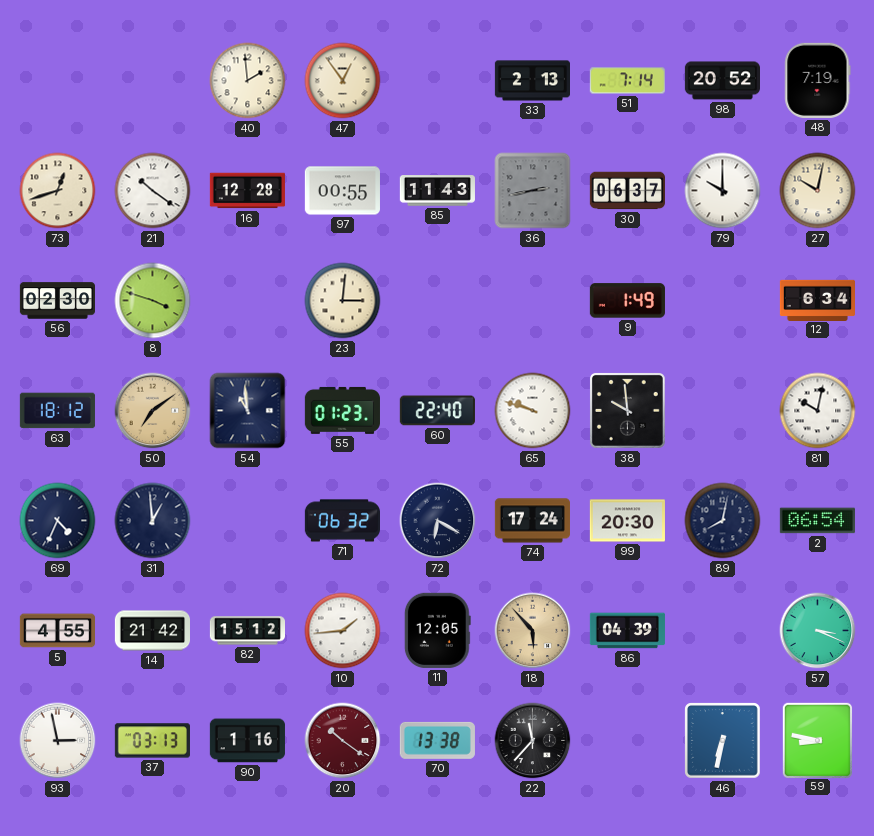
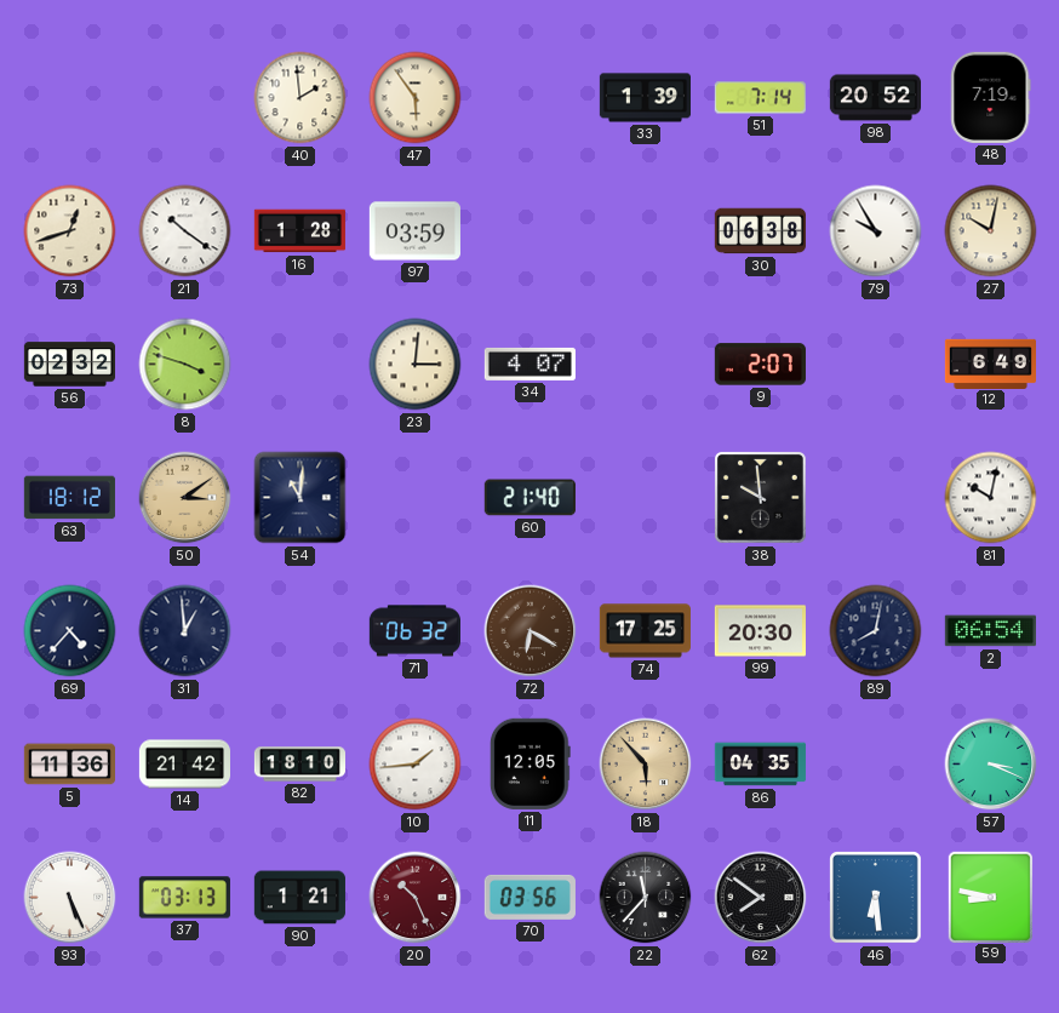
47: 12:54 -> 5:54 (416, 98)
33: 2:13 -> 1:39 (645, 98)
16: 12:28 -> 1:28 (299, 231)
97: 00:55 -> 03:59 (414, 231)
85: 11:43 -> none (437, 191)
36: 2:43 -> none (533, 191)
30: 06:37 -> 06:38 (760, 231)
79: 10:00 -> 9:55 (876, 231)
56: 02:30 -> 02:32 (69, 365)
34: none -> 4:07 (529, 364)
9: 1:49 -> 2:07 (760, 365)
12: 6:34 -> 6:49 (990, 364)
50: 7:09 -> 3:09 (185, 498)
54: 10:59 -> 11:01 (300, 498)
55: 01:23 -> none (342, 410)
60: 22:40 -> 21:40 (529, 498)
65: 9:48 -> none (533, 411)
69: 4:34 -> 4:37 (70, 631)
72 dial: navy -> brown (531, 631)
74: 17:24 -> 17:25 (645, 631)
5: 4:55 -> 11:36 (69, 765)
82: 15:12 -> 18:10 (299, 765)
86: 04:39 -> 04:35 (760, 765)
93: 2:58 -> 5:26 (70, 898)
90: 1:16 -> 1:21 (299, 898)
20: 10:21 -> 10:26 (416, 898)
70: 13:38 -> 03:56 (529, 897)
62: none -> 7:51 (761, 898)
46: 6:32 -> 6:29 (876, 898)
